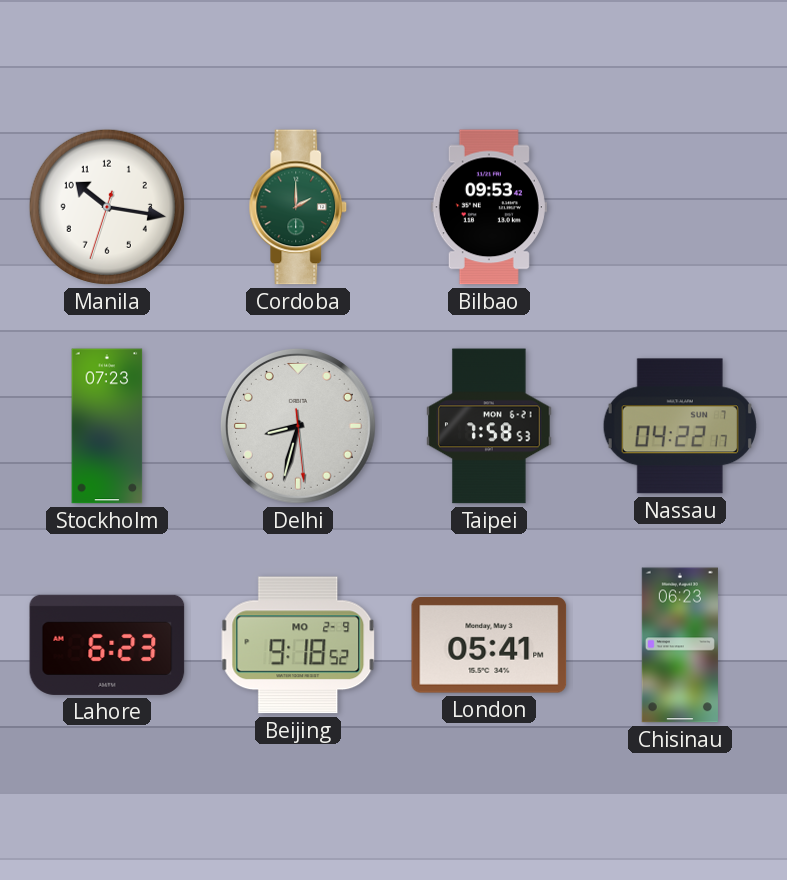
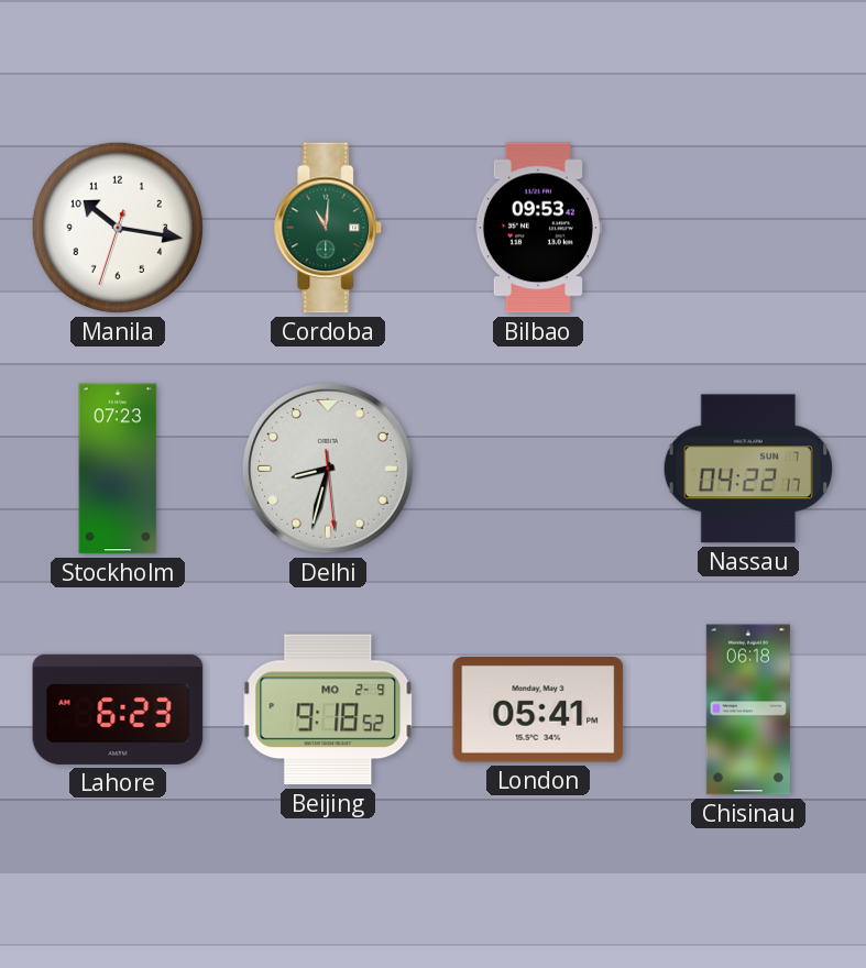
Cordoba: 2:00 -> 11:01 (328, 228)
Taipei: 7:58 -> none (489, 426)
Chisinau: 06:23 -> 06:18 (748, 710)
